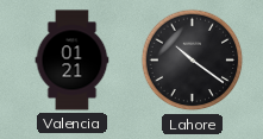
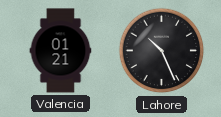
Lahore: 10:21 -> 10:26 (162, 51)
